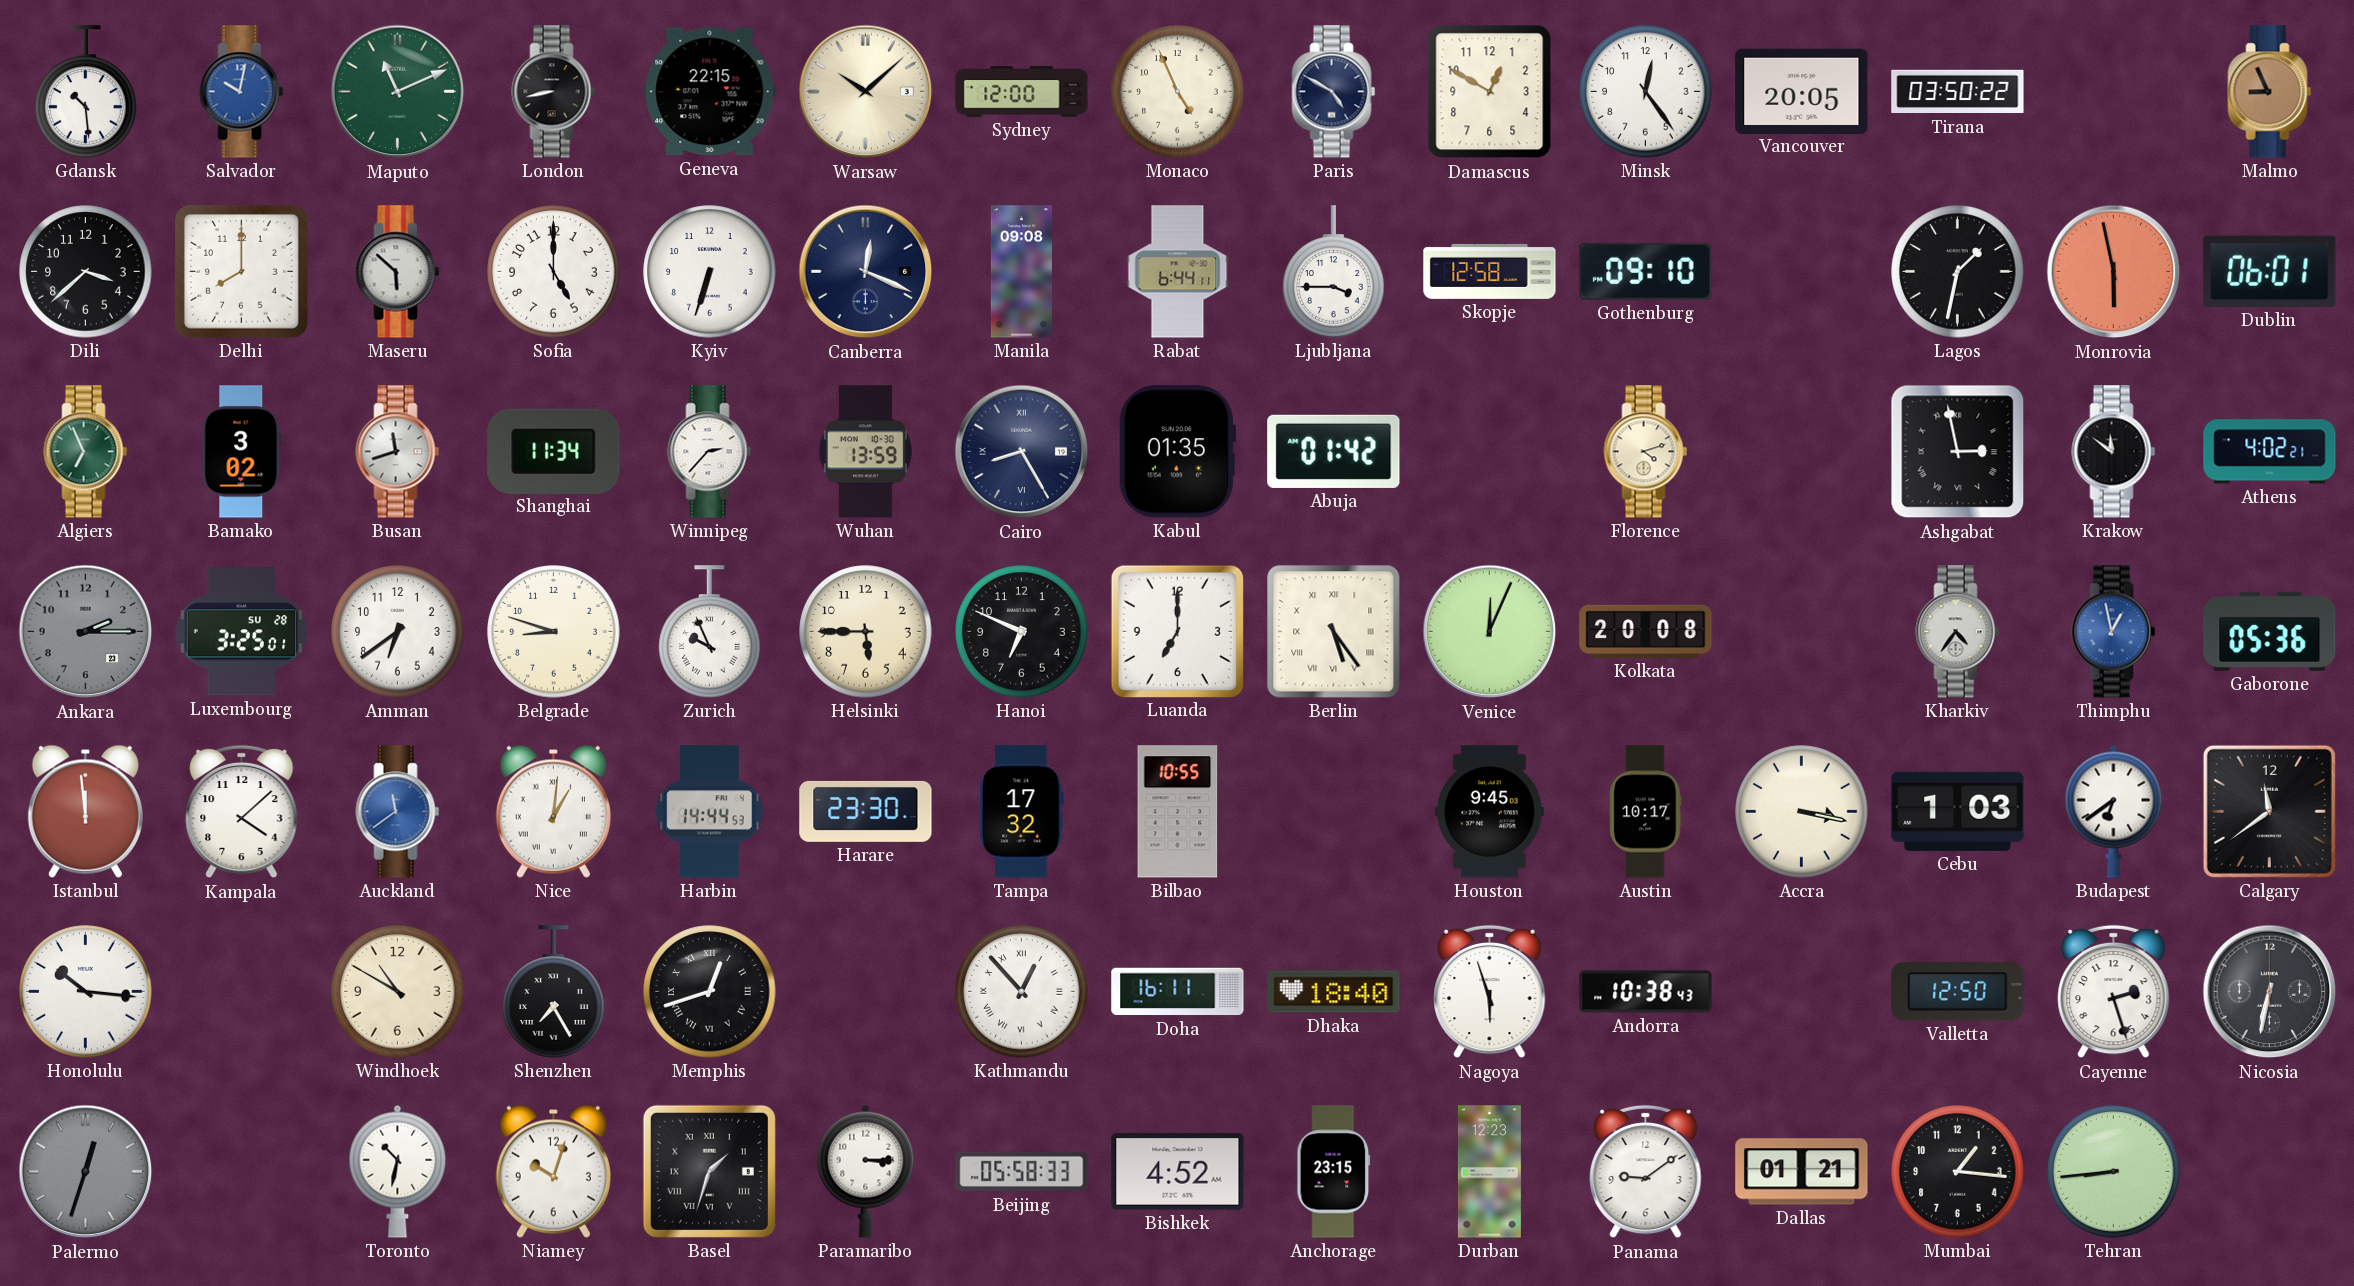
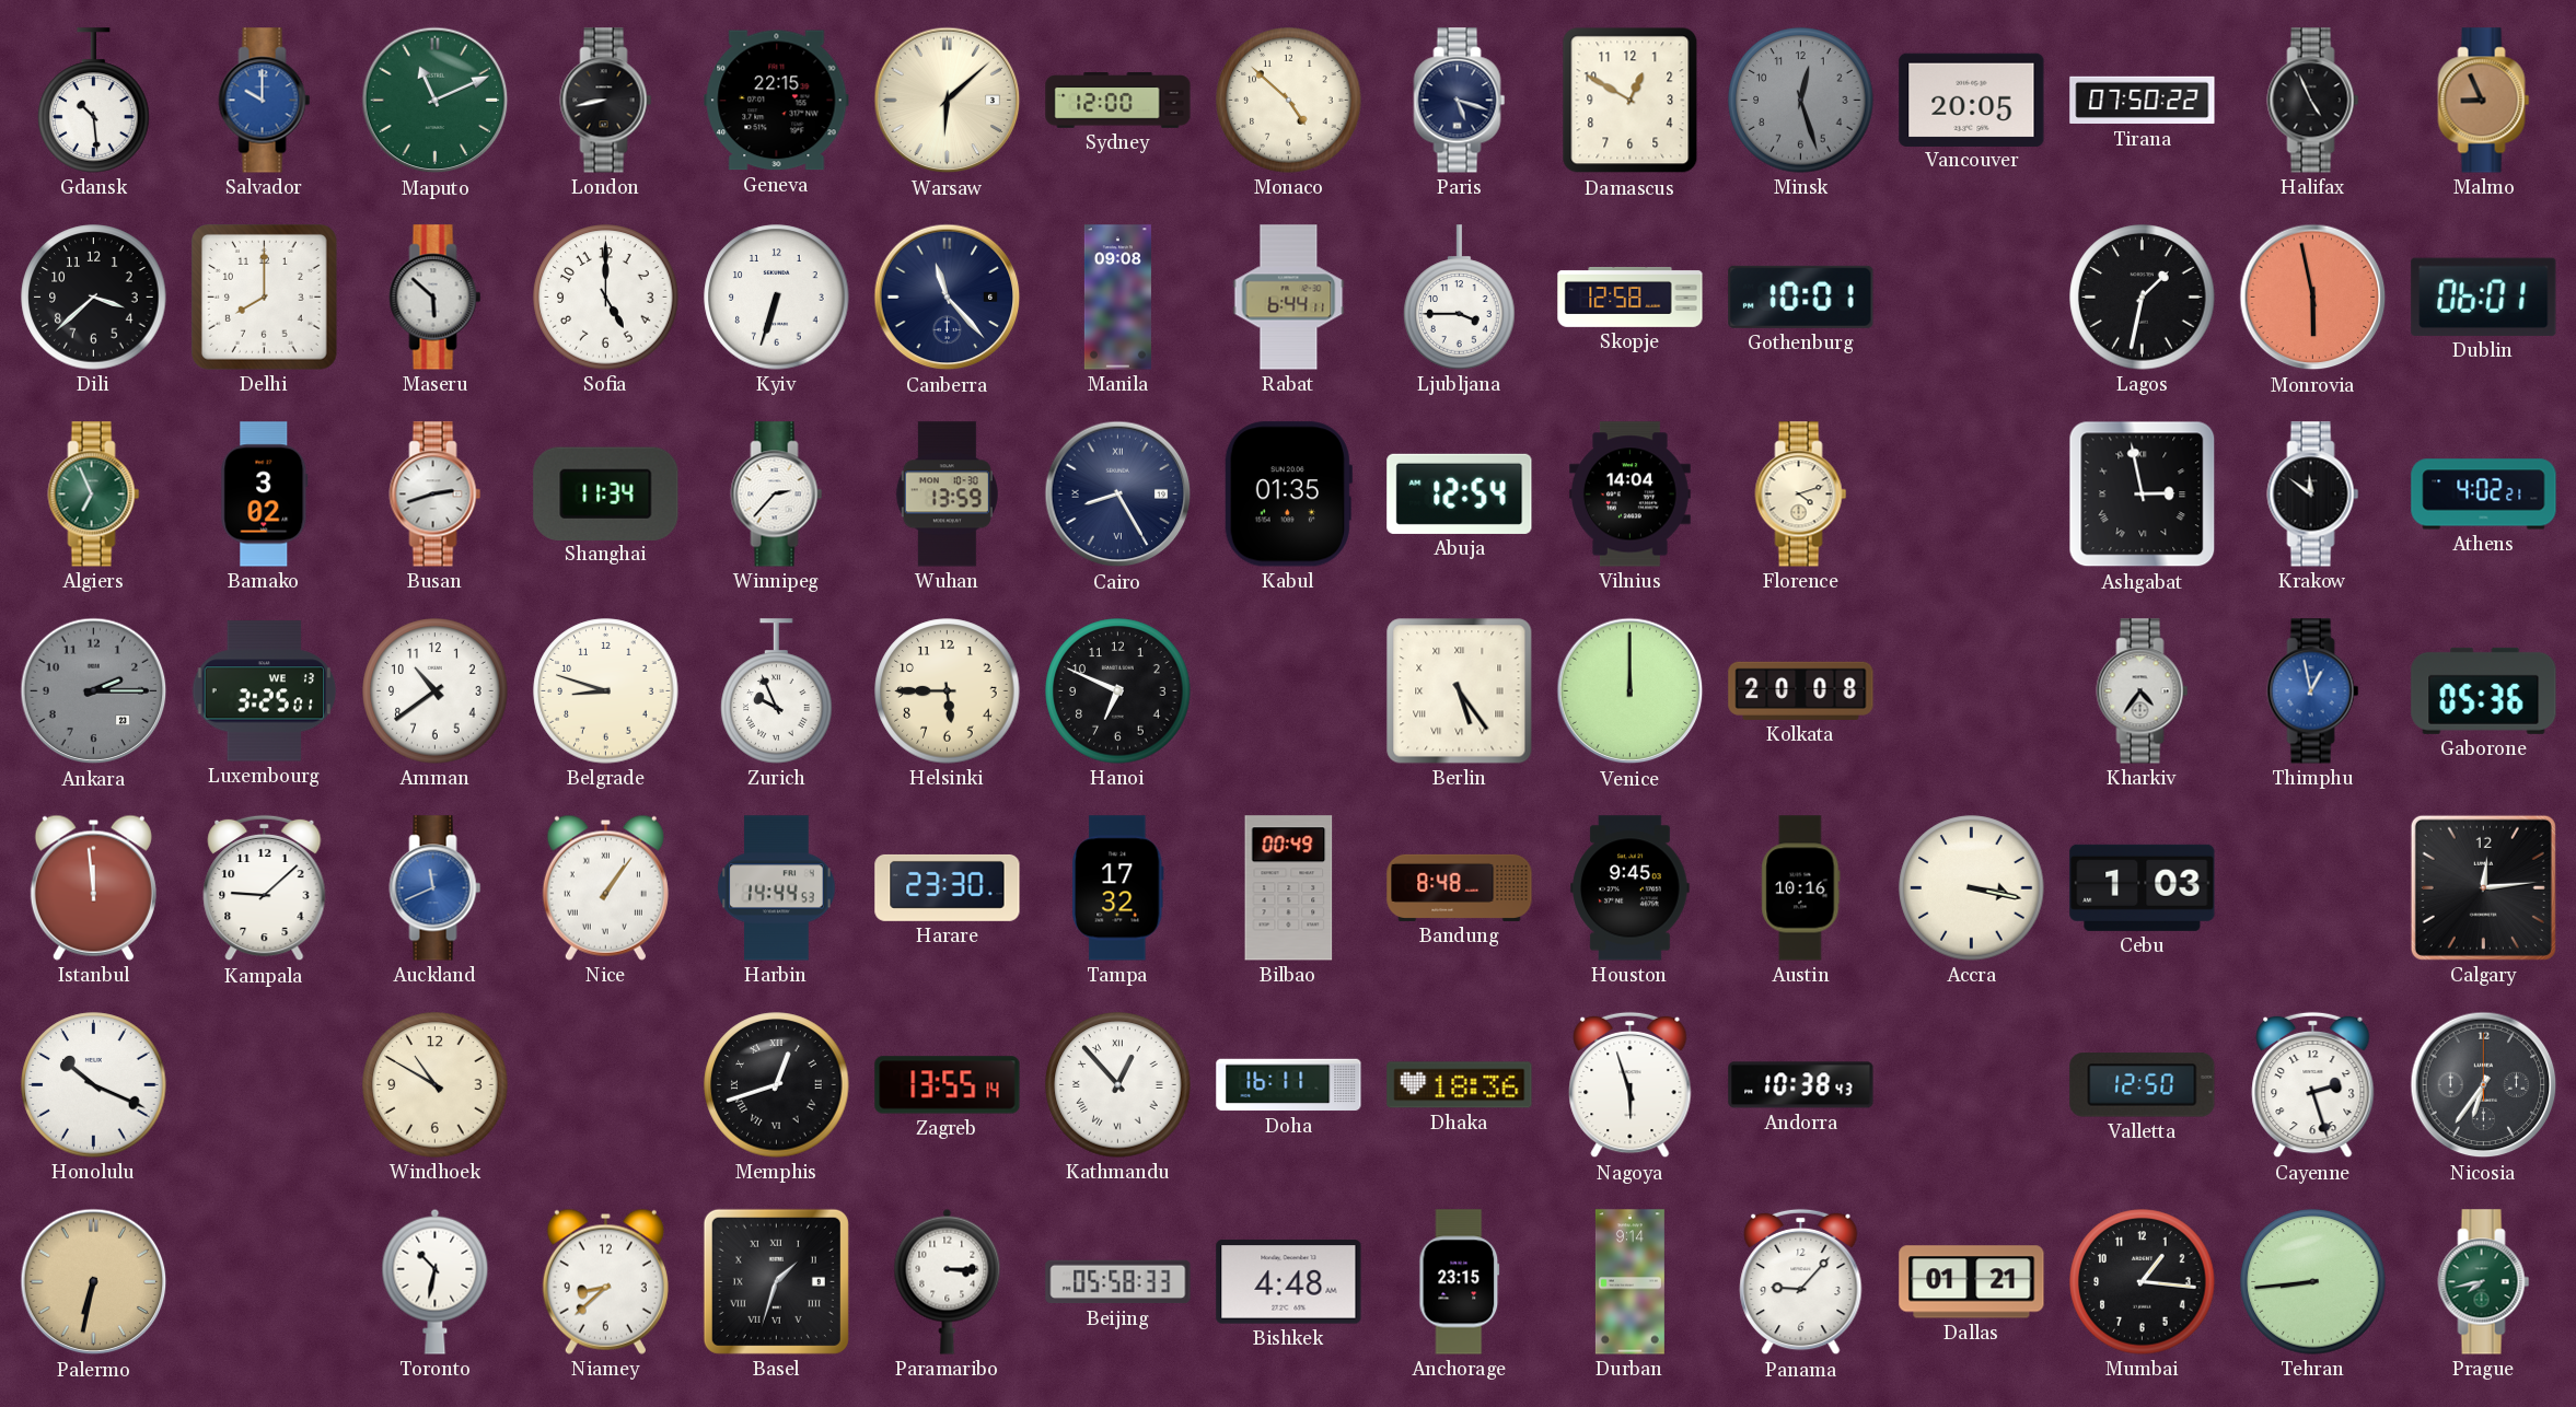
Salvador: 10:02 -> 10:00 (265, 101)
Warsaw: 10:08 -> 6:08 (948, 101)
Monaco: 4:56 -> 4:52 (1289, 101)
Paris: 4:50 -> 5:18 (1460, 101)
Minsk: 12:24 -> 12:27 (1801, 101)
Minsk dial: white -> grey (1801, 101)
Tirana: 03:50 -> 07:50 (2143, 101)
Halifax: none -> 4:56 (2313, 101)
Canberra: 12:19 -> 11:23 (948, 298)
Gothenburg: 09:10 -> 10:01 (1801, 296)
Busan: 11:42 -> 2:42 (436, 495)
Abuja: 01:42 -> 12:54 (1460, 493)
Vilnius: none -> 14:04 (1629, 495)
Luxembourg date: SU 28 -> WE 13 (265, 691)
Amman: 6:39 -> 10:39 (436, 691)
Luanda: 7:00 -> none (1177, 631)
Venice: 12:04 -> 12:00 (1631, 691)
Kampala: 4:08 -> 9:08 (265, 888)
Auckland: 11:39 -> 11:41 (436, 888)
Nice: 1:01 -> 1:06 (605, 887)
Bilbao: 10:55 -> 00:49 (1289, 888)
Bandung: none -> 8:48 (1460, 887)
Austin: 10:17 -> 10:16 (1801, 888)
Budapest: 6:39 -> none (2114, 811)
Calgary: 11:39 -> 12:14 (2483, 887)
Honolulu: 10:16 -> 10:19 (94, 1085)
Shenzhen: 7:25 -> none (554, 992)
Zagreb: none -> 13:55 (948, 1085)
Dhaka: 18:40 -> 18:36 (1460, 1085)
Nicosia: 6:32 -> 6:36 (2484, 1085)
Palermo: 12:33 -> 6:32 (94, 1282)
Palermo dial: grey -> champagne (94, 1282)
Niamey: 10:03 -> 8:38 (605, 1281)
Bishkek: 4:52 -> 4:48 (1289, 1282)
Durban: 12:23 -> 9:14 (1629, 1282)
Panama: 9:09 -> 9:07 (1801, 1282)
Prague: none -> 7:43 (2484, 1282)
